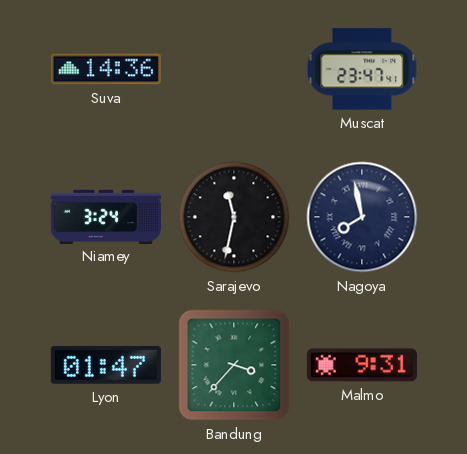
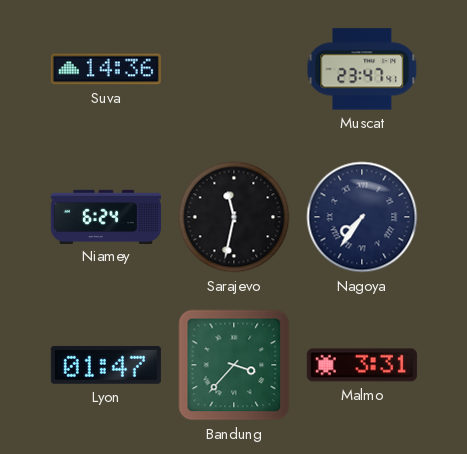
Niamey: 3:24 -> 6:24 (106, 216)
Nagoya: 7:58 -> 7:36 (362, 217)
Malmo: 9:31 -> 3:31 (362, 365)
